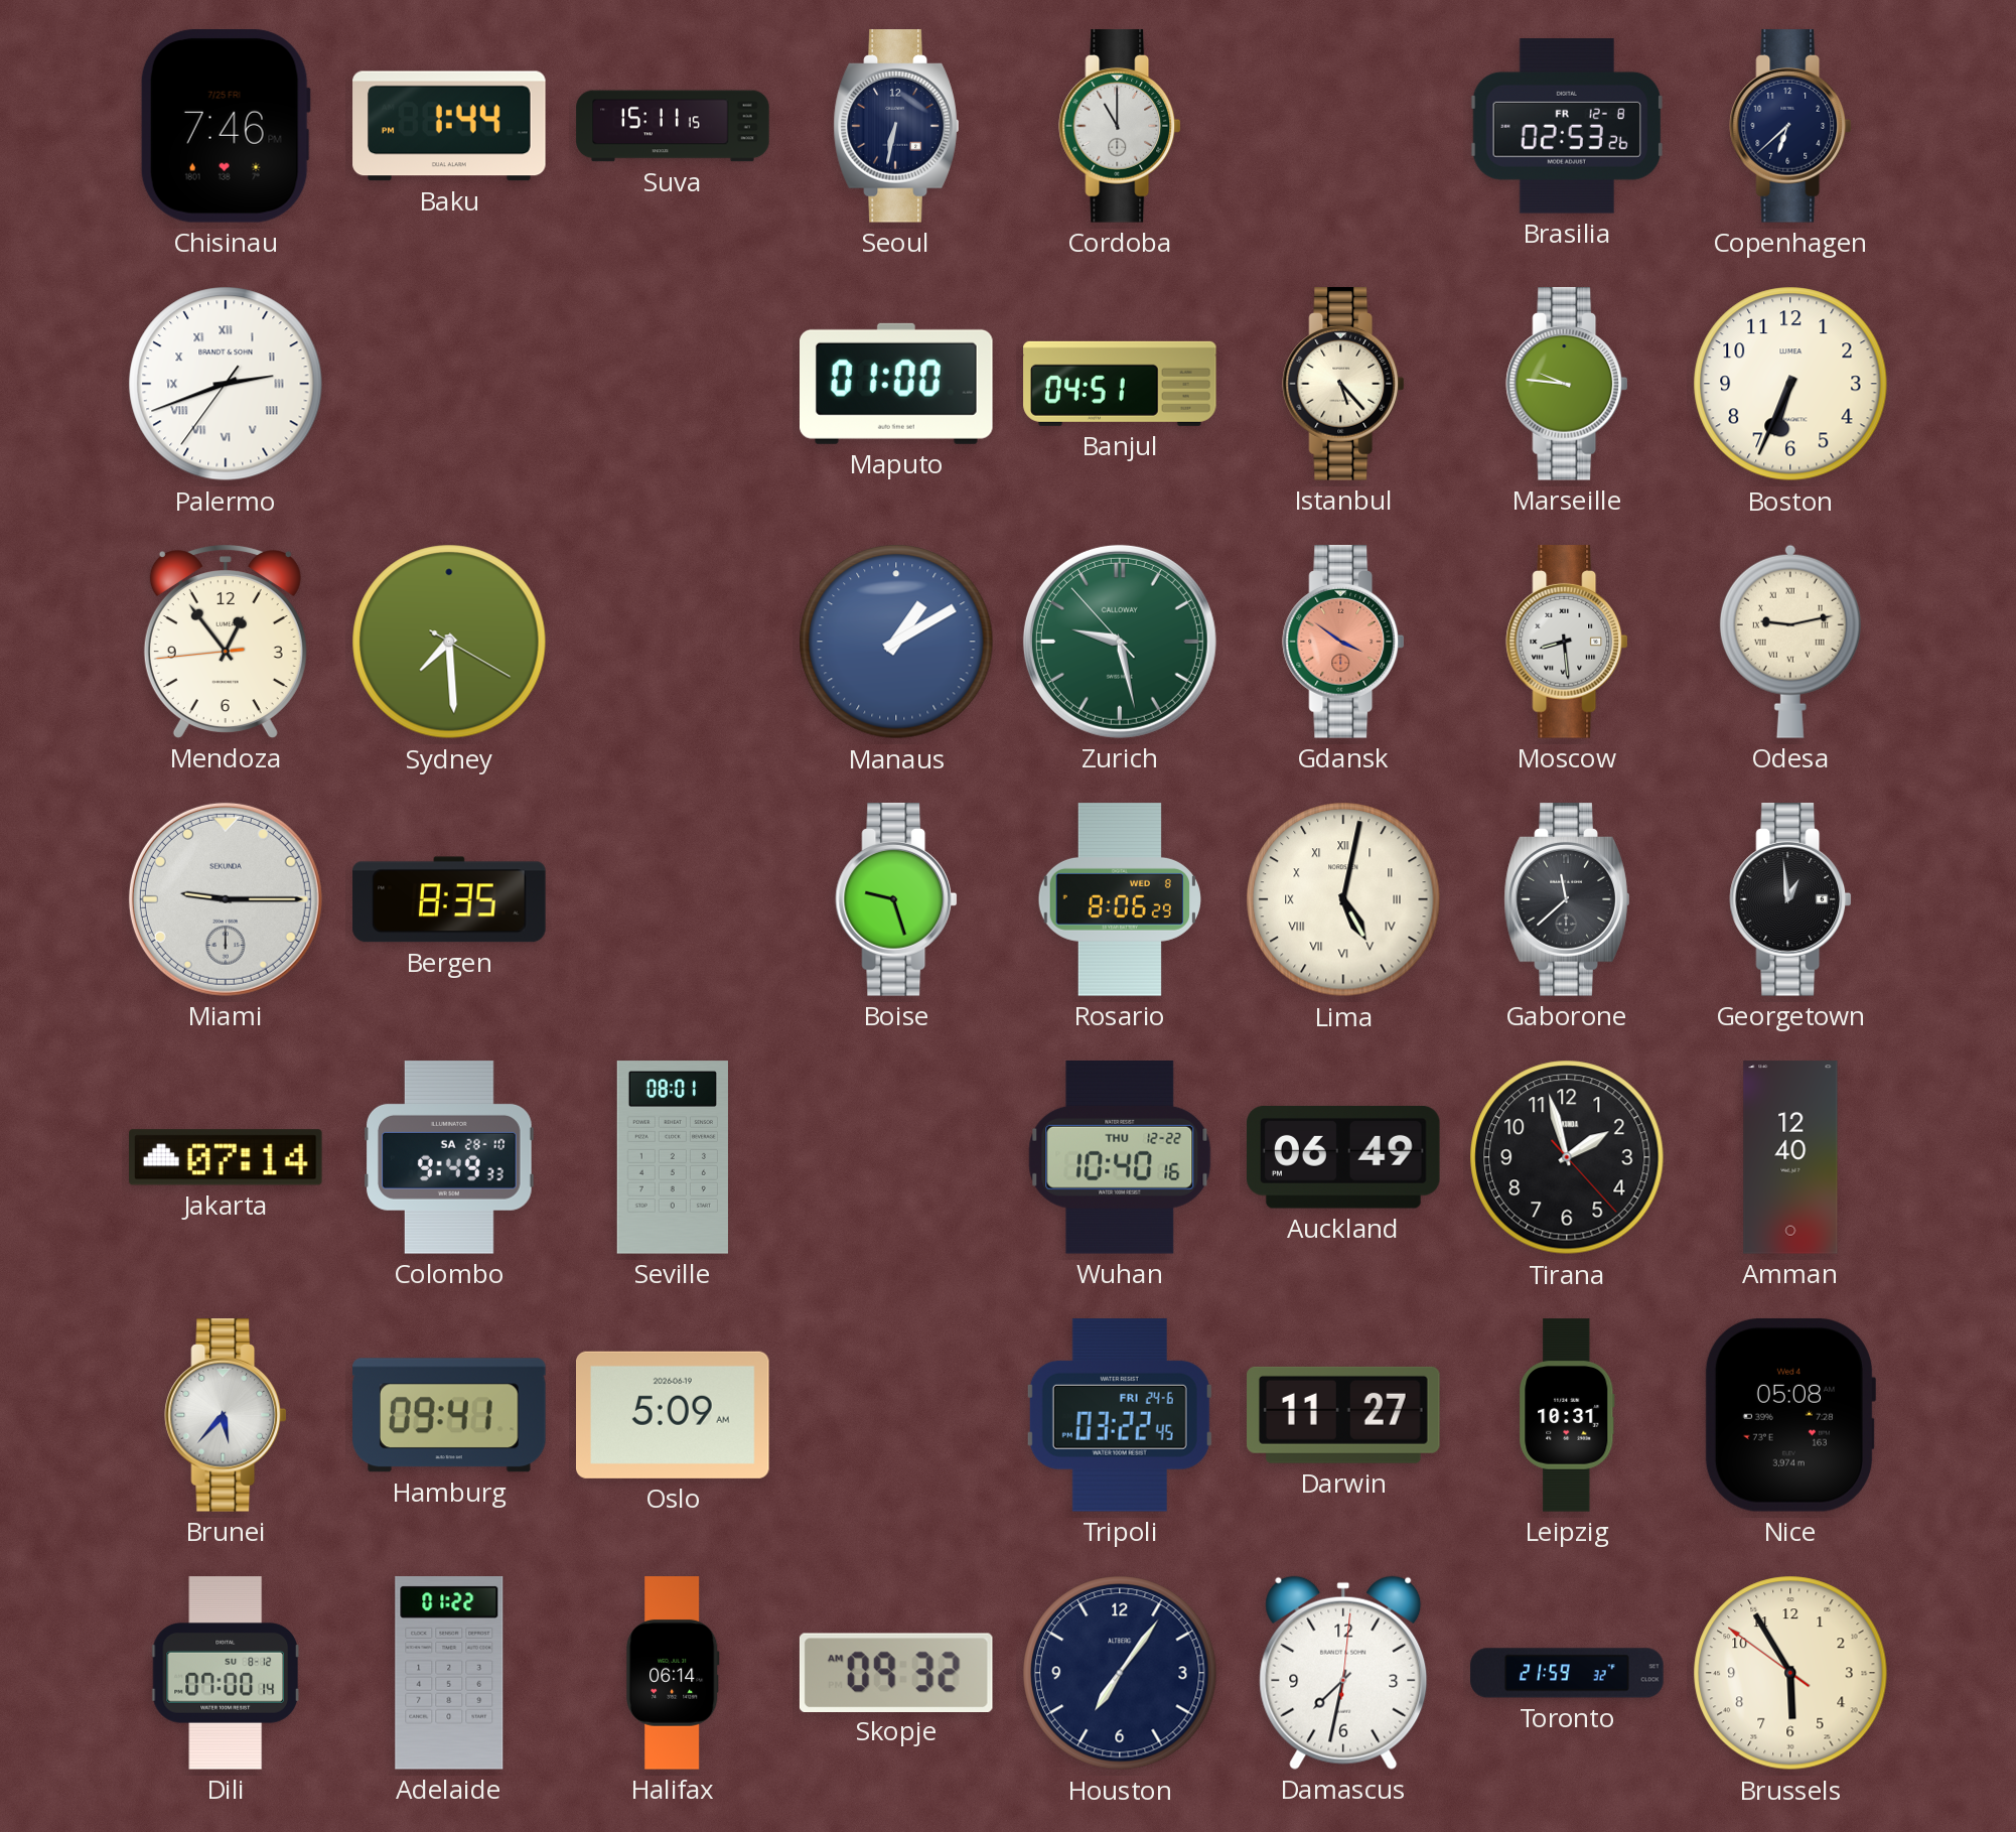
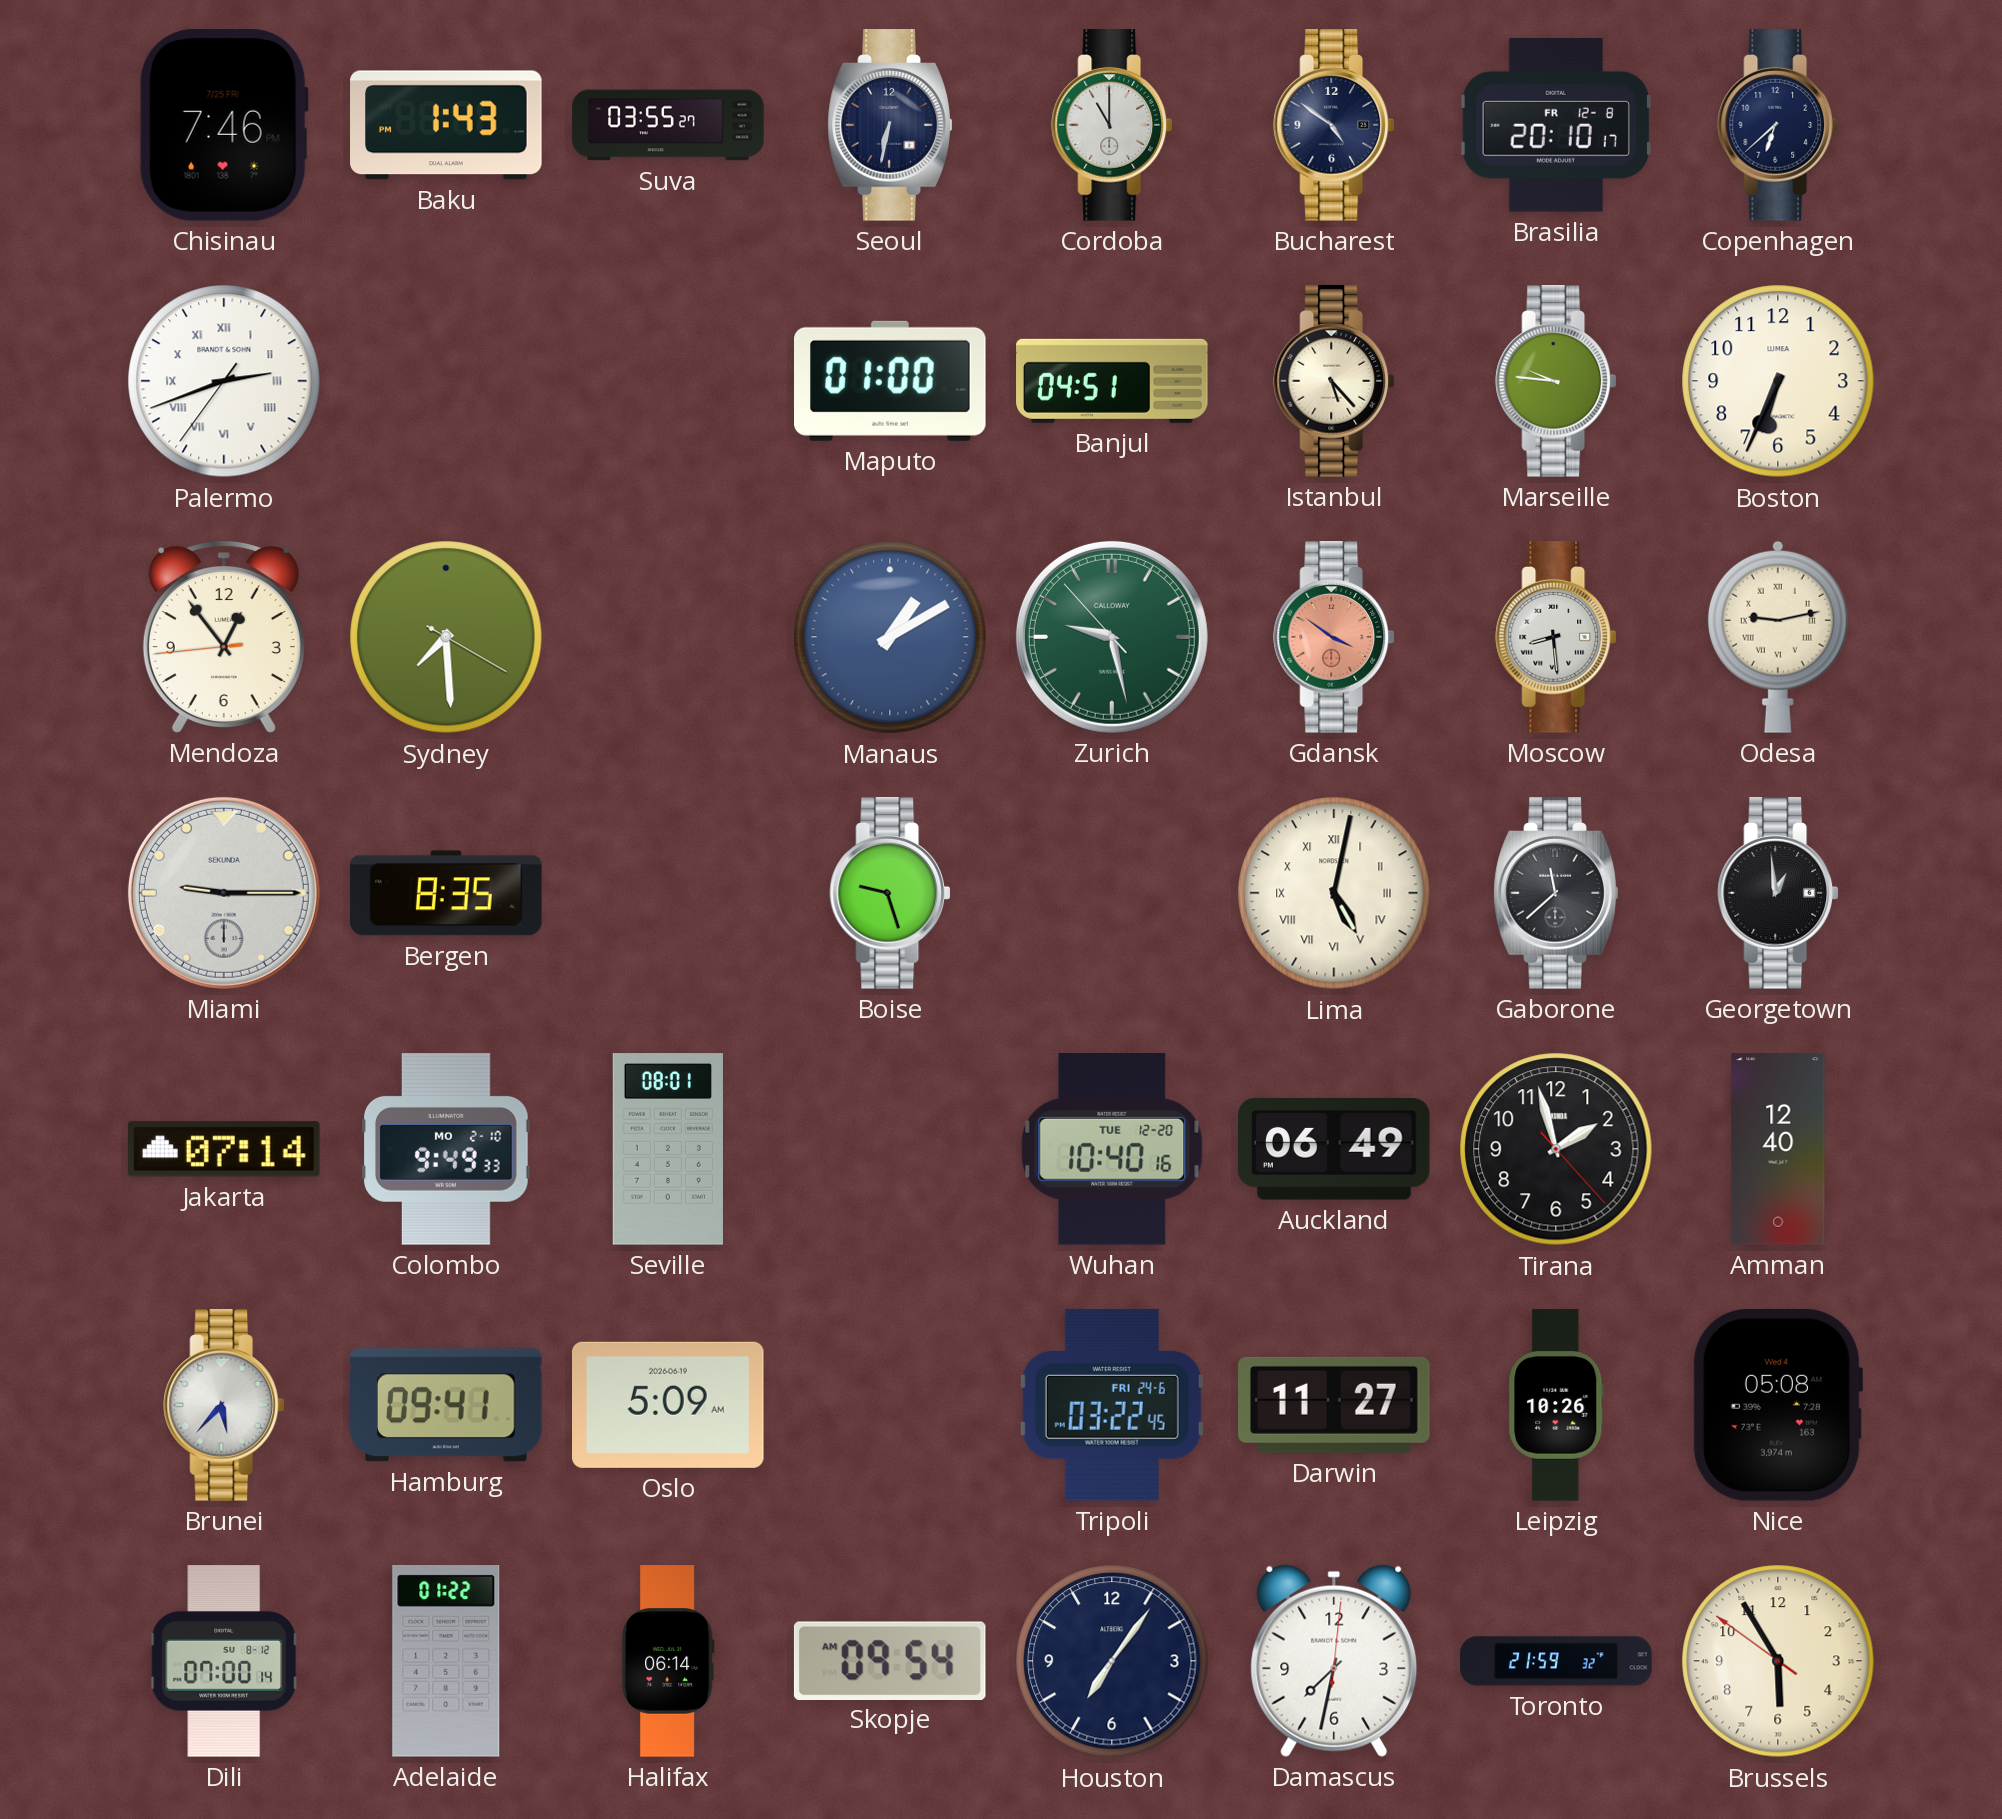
Baku: 1:44 -> 1:43 (446, 125)
Suva: 15:11 -> 03:55 (668, 125)
Bucharest: none -> 4:51 (1334, 125)
Brasilia: 02:53 -> 20:10 (1555, 126)
Rosario: 8:06 -> none (1120, 899)
Colombo date: SA 28-10 -> MO 2-10 (447, 1149)
Wuhan date: THU 12-22 -> TUE 12-20 (1112, 1150)
Leipzig: 10:31 -> 10:26 (1556, 1405)
Skopje: 09:32 -> 09:54 (890, 1660)
